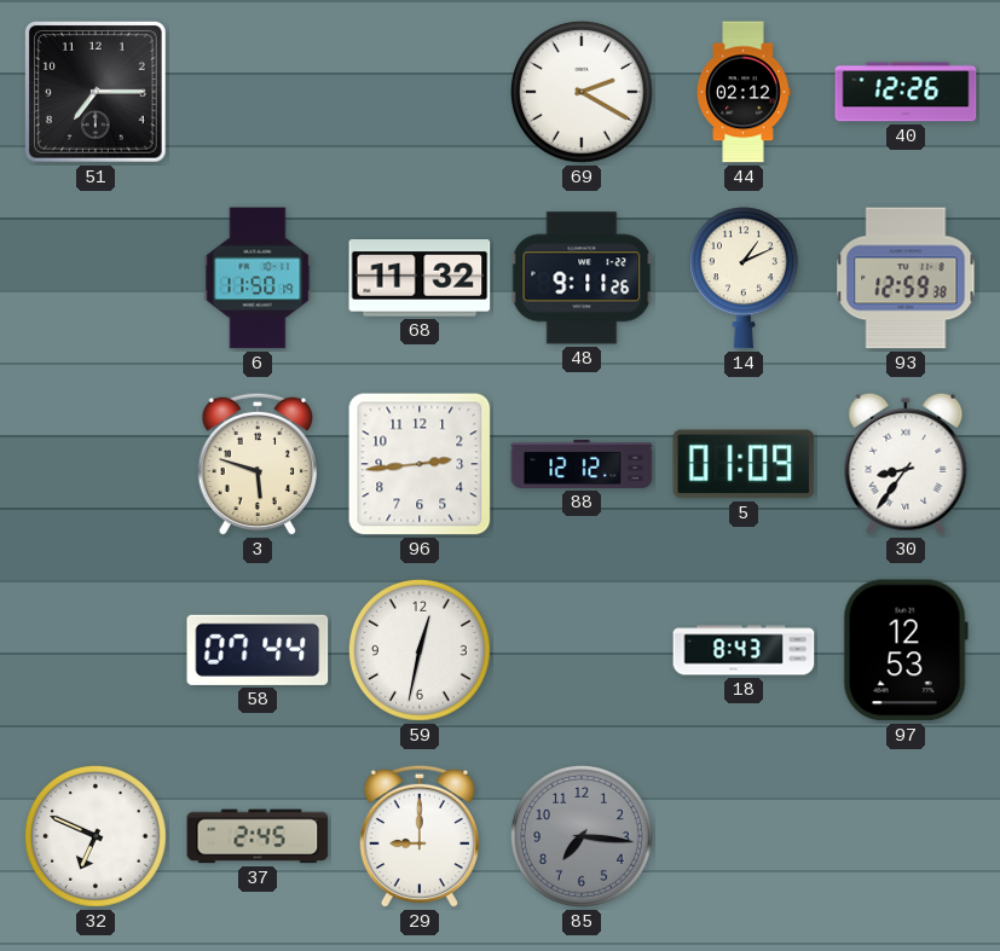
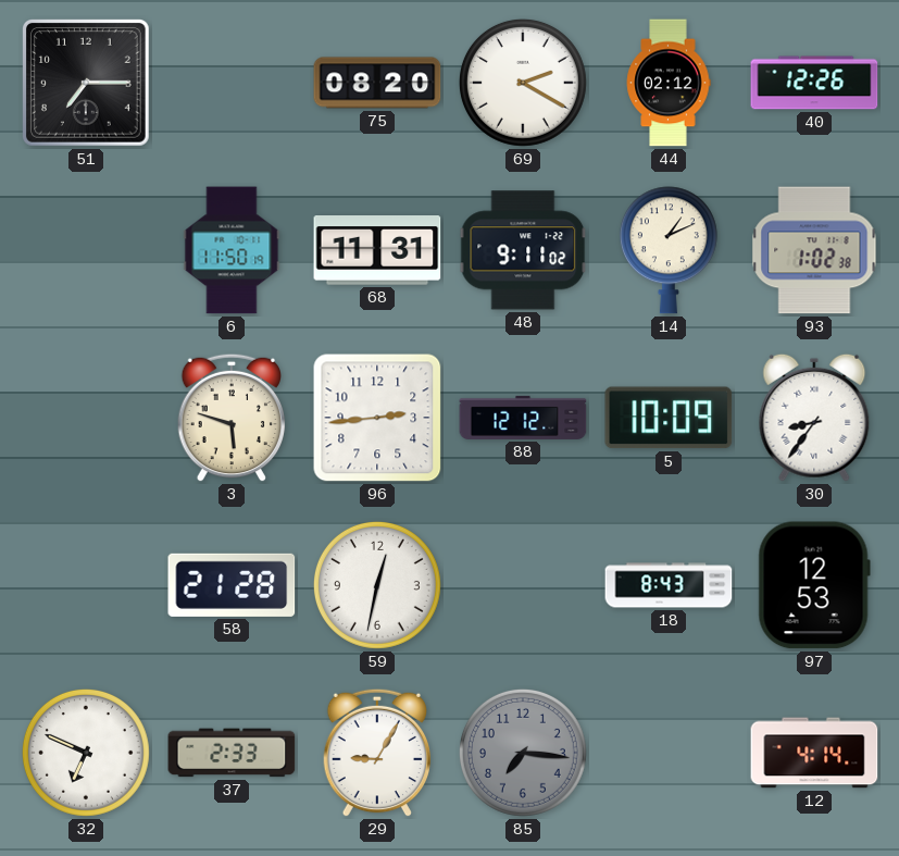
75: none -> 08:20 (377, 83)
68: 11:32 -> 11:31 (377, 251)
48: 9:11:26 -> 9:11:02 (523, 250)
93: 12:59 -> 1:02 (814, 250)
5: 01:09 -> 10:09 (669, 418)
58: 07:44 -> 21:28 (232, 585)
37: 2:45 -> 2:33 (232, 753)
29: 9:00 -> 9:05 (377, 753)
12: none -> 4:14 (814, 753)
